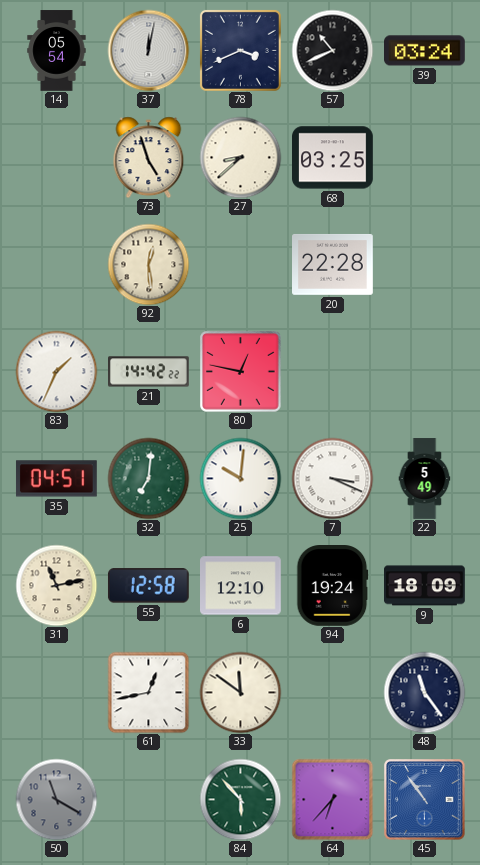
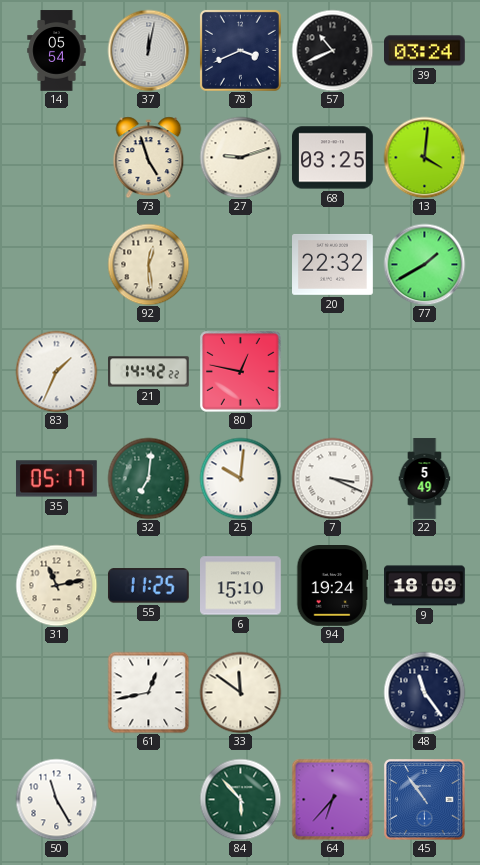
27: 8:38 -> 9:12 (240, 157)
13: none -> 4:01 (424, 157)
20: 22:28 -> 22:32 (333, 265)
77: none -> 1:40 (424, 264)
35: 04:51 -> 05:17 (57, 479)
55: 12:58 -> 11:25 (148, 586)
6: 12:10 -> 15:10 (241, 586)
50: 11:20 -> 11:25 (56, 799)
50 dial: grey -> white (56, 799)
